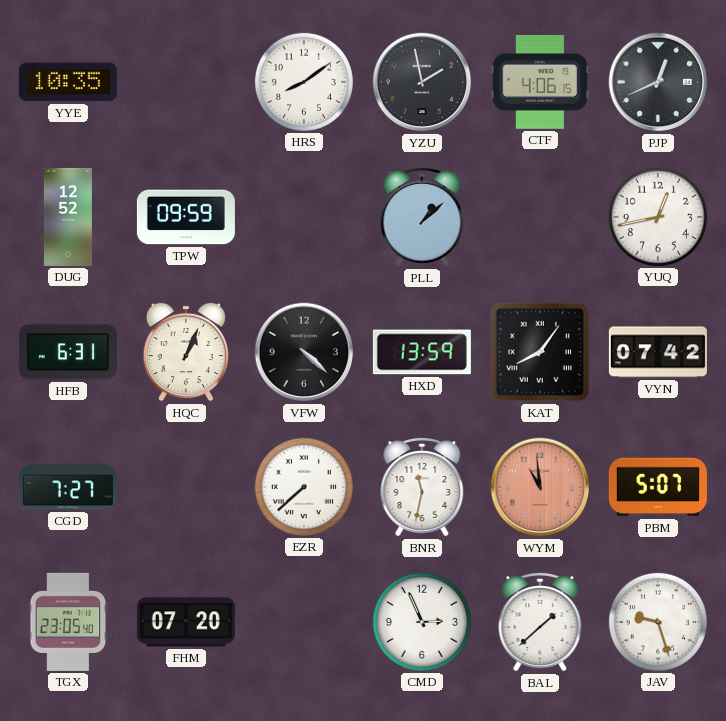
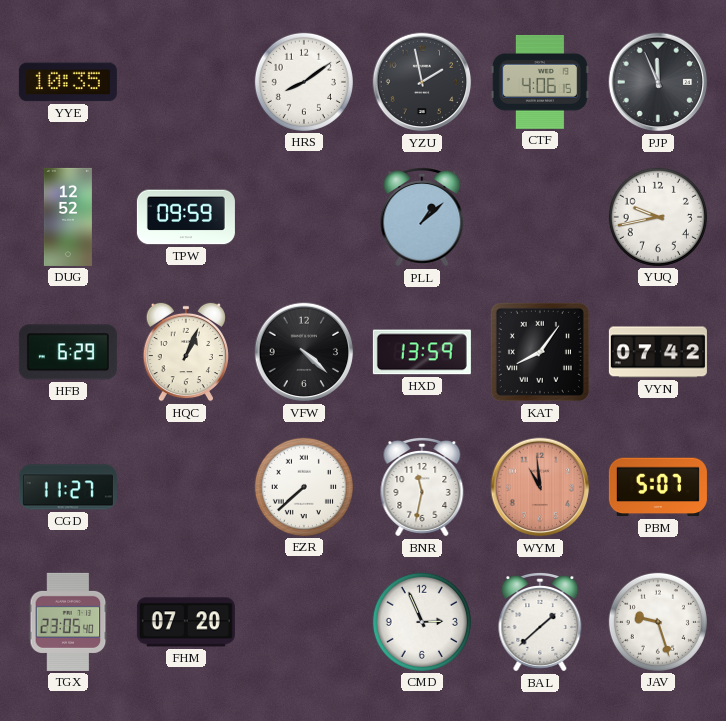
PJP: 12:41 -> 11:56 (658, 82)
YUQ: 12:43 -> 9:43 (658, 217)
HFB: 6:31 -> 6:29 (68, 352)
CGD: 7:27 -> 11:27 (68, 487)
